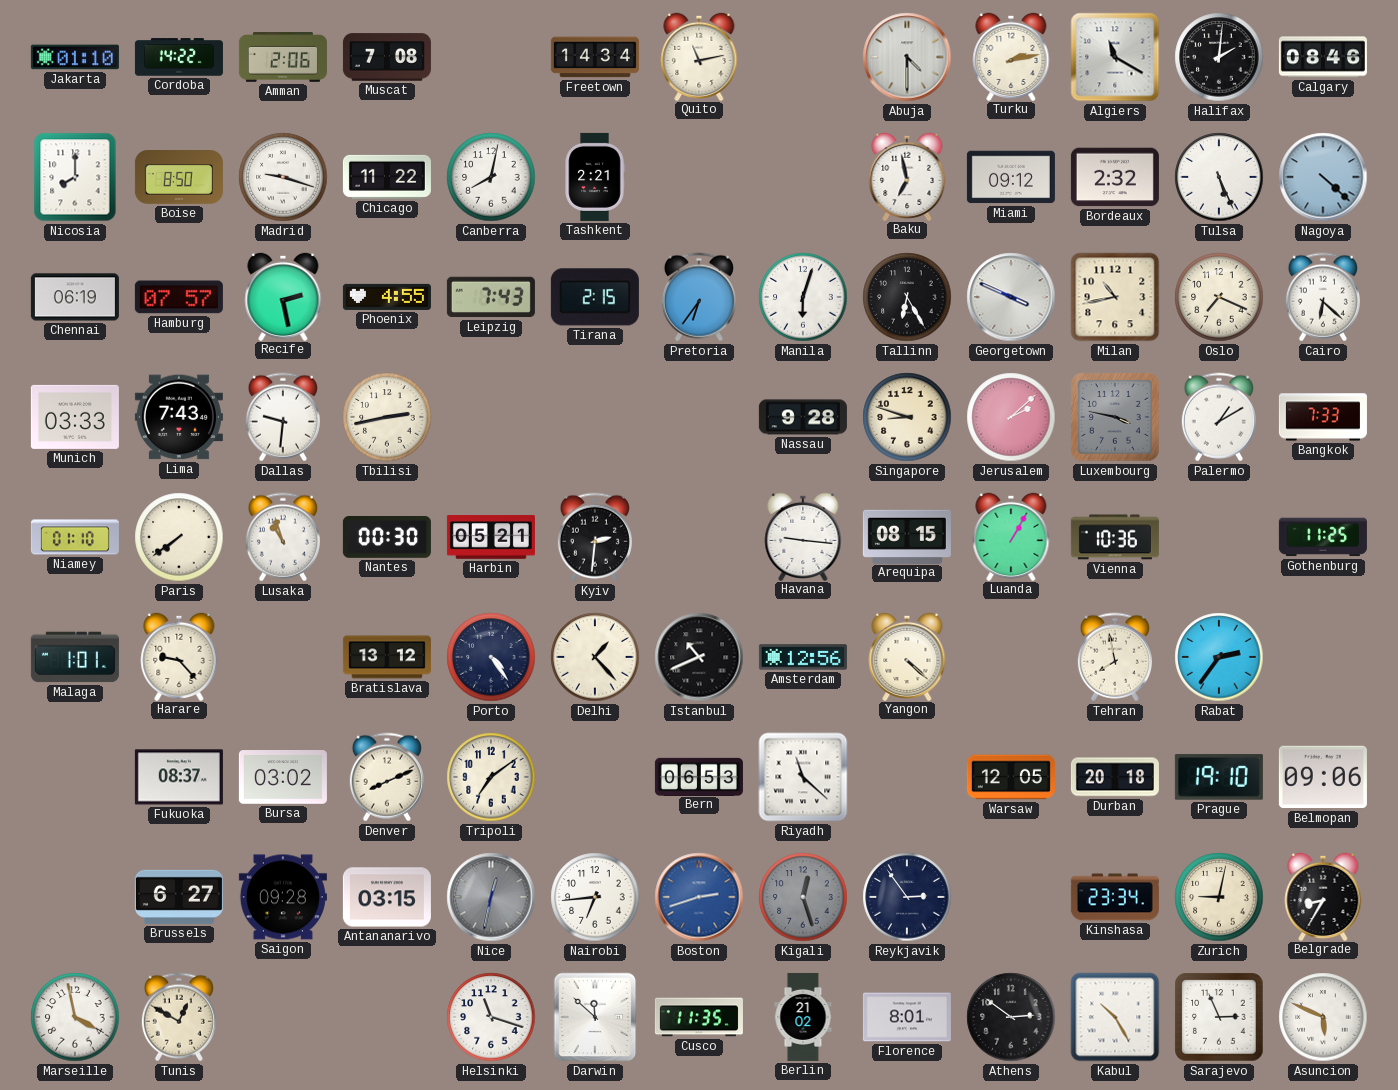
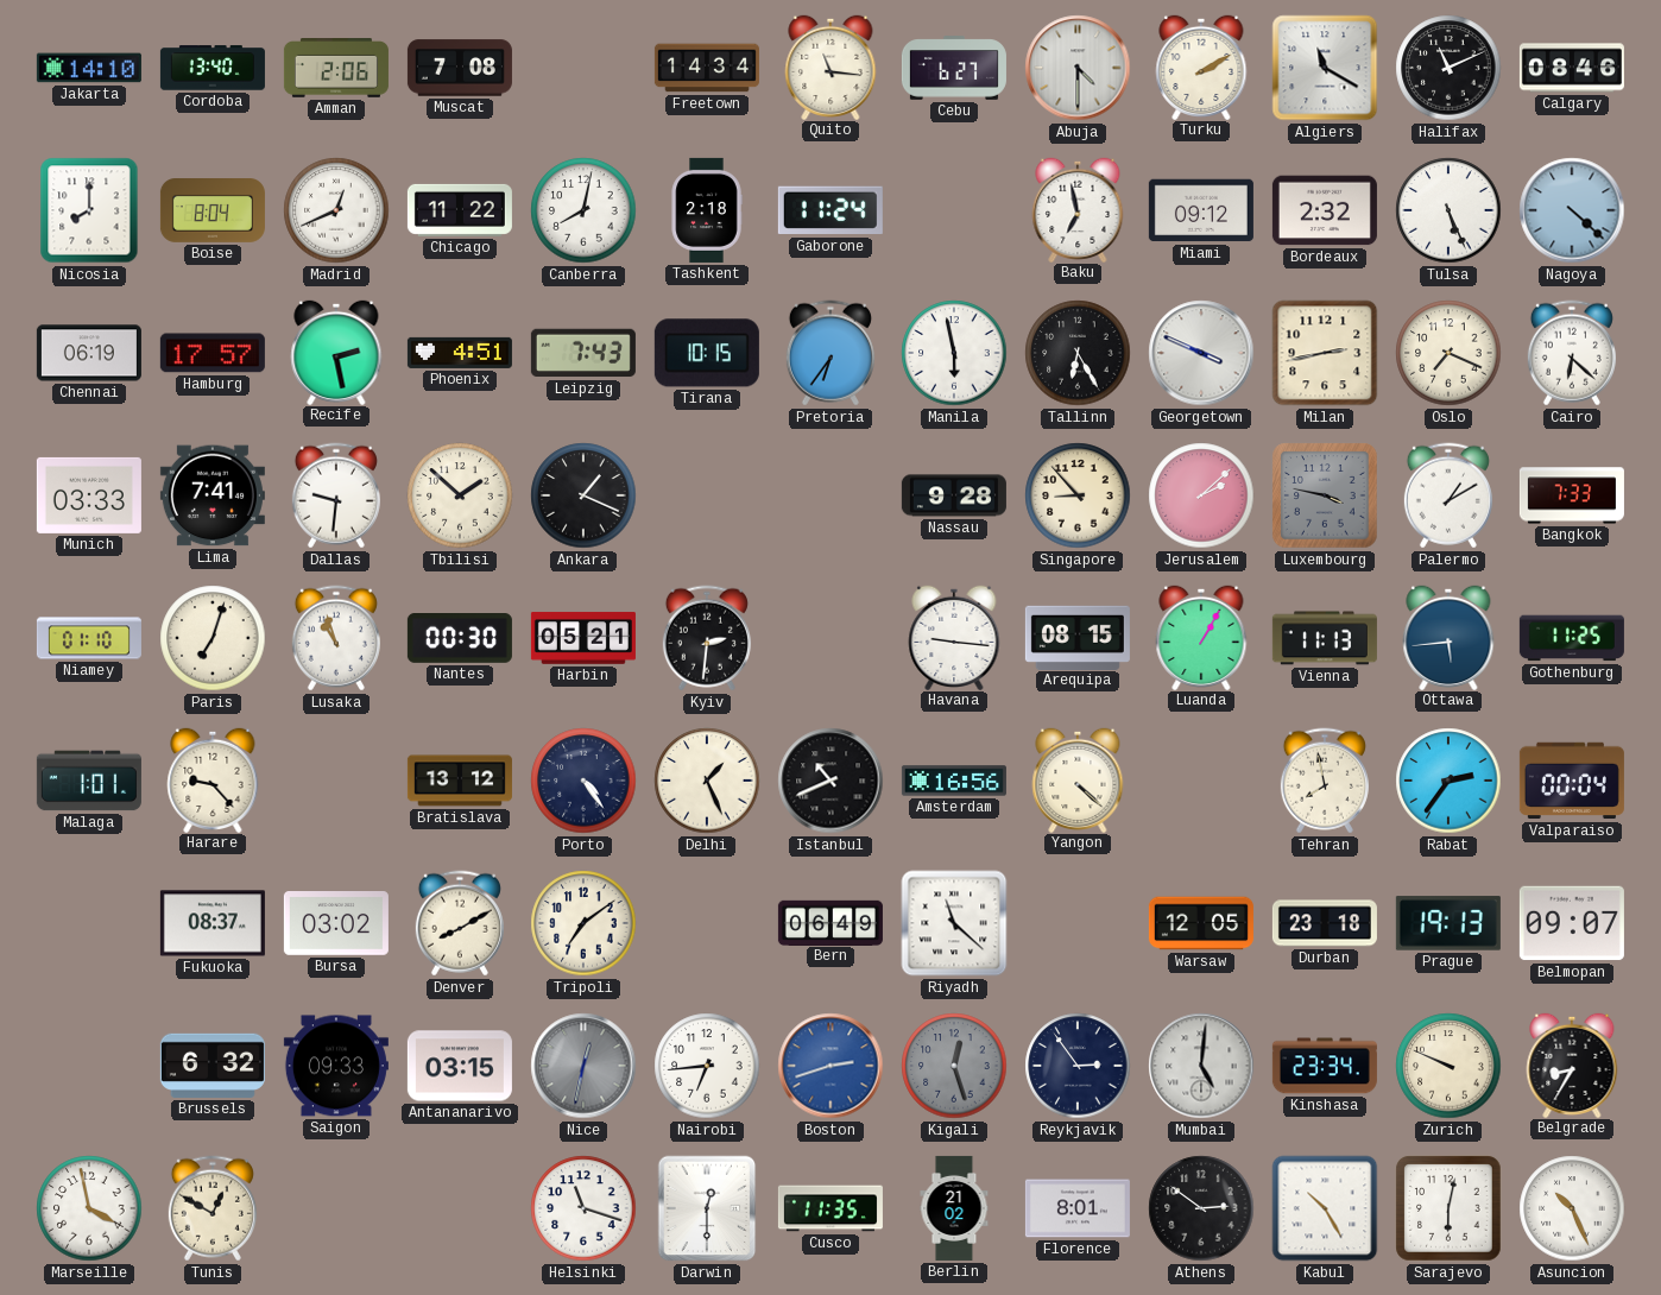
Jakarta: 01:10 -> 14:10 (89, 68)
Cordoba: 14:22 -> 13:40 (213, 68)
Quito: 11:13 -> 11:16 (830, 67)
Cebu: none -> 6:27 (954, 68)
Turku: 2:13 -> 2:10 (1201, 67)
Halifax: 2:01 -> 11:11 (1448, 68)
Boise: 8:50 -> 8:04 (213, 211)
Madrid: 9:18 -> 12:41 (336, 210)
Tashkent: 2:21 -> 2:18 (707, 210)
Gaborone: none -> 11:24 (830, 210)
Hamburg: 07:57 -> 17:57 (213, 353)
Phoenix: 4:55 -> 4:51 (460, 353)
Tirana: 2:15 -> 10:15 (707, 353)
Manila: 6:03 -> 5:58 (954, 353)
Milan: 10:43 -> 2:43 (1325, 353)
Lima: 7:43 -> 7:41 (213, 495)
Tbilisi: 2:43 -> 1:52 (460, 495)
Ankara: none -> 1:19 (583, 495)
Singapore: 8:48 -> 8:53 (1078, 495)
Paris: 7:39 -> 7:03 (213, 638)
Vienna: 10:36 -> 11:13 (1325, 638)
Ottawa: none -> 5:44 (1448, 637)
Delhi: 1:23 -> 1:26 (707, 781)
Amsterdam: 12:56 -> 16:56 (954, 781)
Valparaiso: none -> 00:04 (1572, 781)
Denver: 8:11 -> 8:10 (460, 923)
Bern: 06:53 -> 06:49 (830, 922)
Durban: 20:18 -> 23:18 (1325, 923)
Prague: 19:10 -> 19:13 (1448, 923)
Belmopan: 09:06 -> 09:07 (1572, 923)
Brussels: 6:27 -> 6:32 (213, 1066)
Saigon: 09:28 -> 09:33 (336, 1066)
Mumbai: none -> 5:01 (1201, 1066)
Zurich: 9:02 -> 9:49 (1448, 1066)
Darwin: 11:52 -> 12:30 (707, 1208)
Sarajevo: 2:56 -> 6:02 (1448, 1208)
Asuncion: 5:49 -> 10:26 (1572, 1208)
